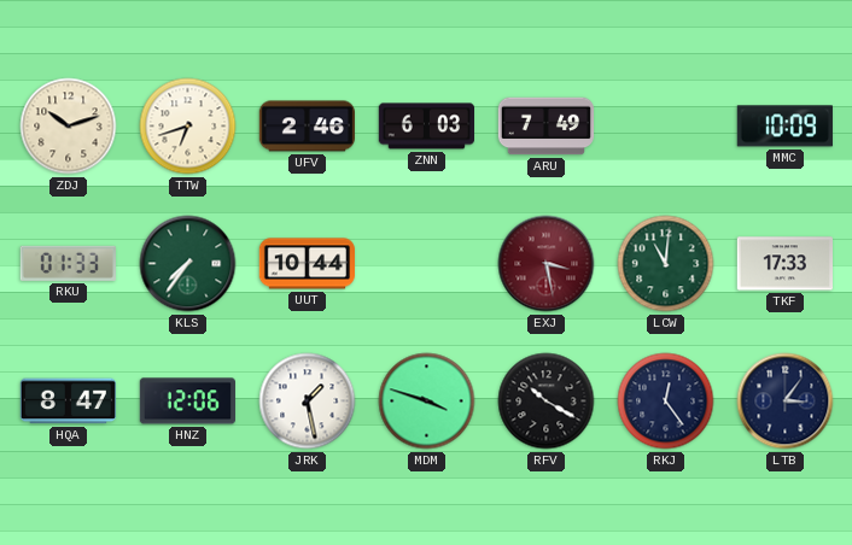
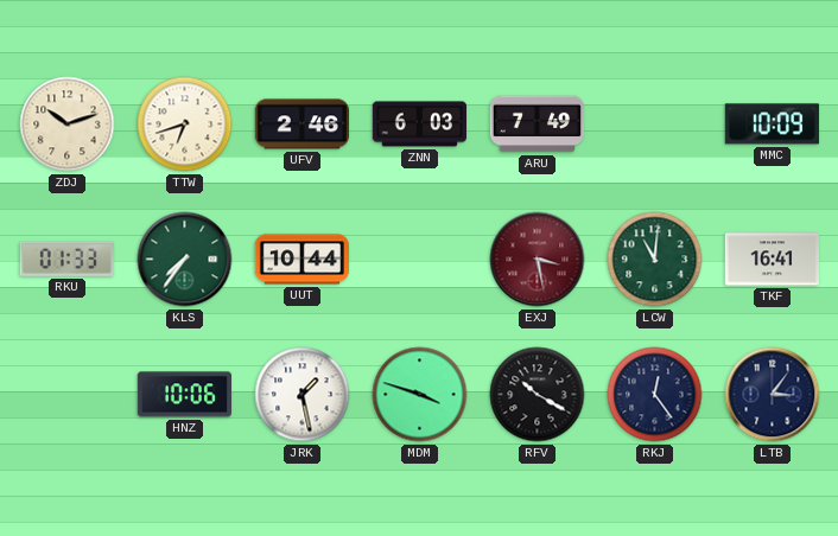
TKF: 17:33 -> 16:41 (772, 260)
HQA: 8:47 -> none (68, 402)
HNZ: 12:06 -> 10:06 (184, 395)
